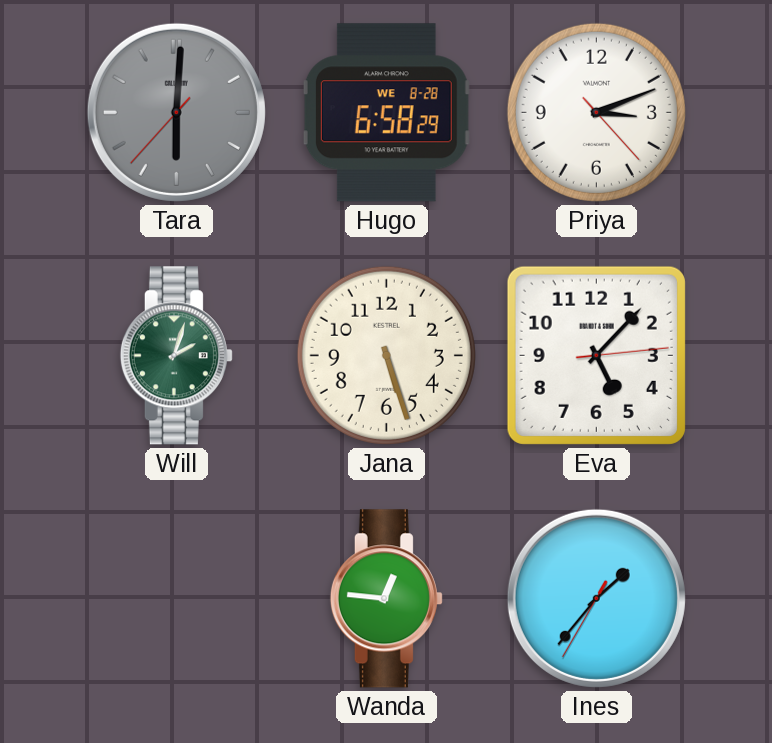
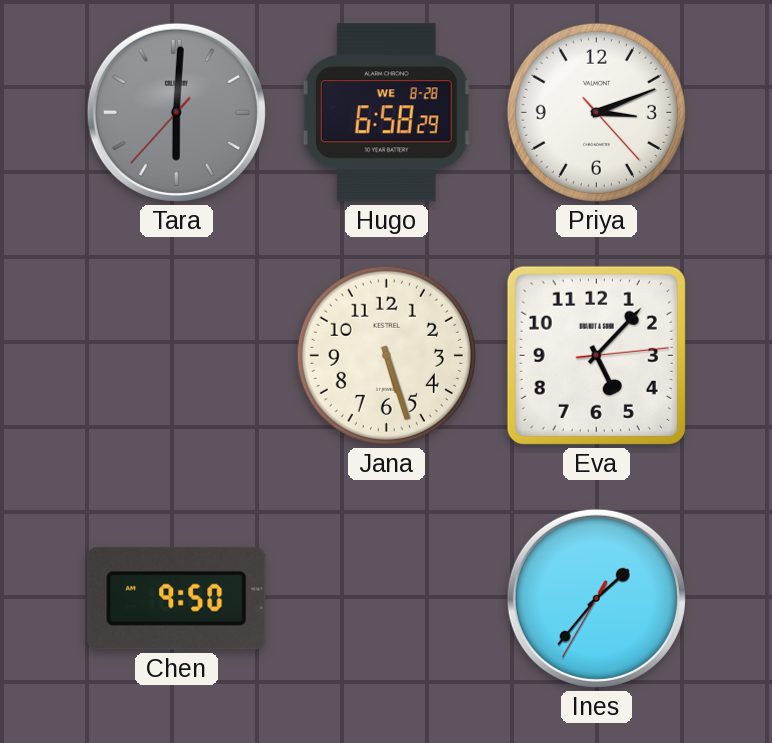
Will: 2:03 -> none (176, 356)
Chen: none -> 9:50 (177, 598)
Wanda: 12:46 -> none (386, 599)
